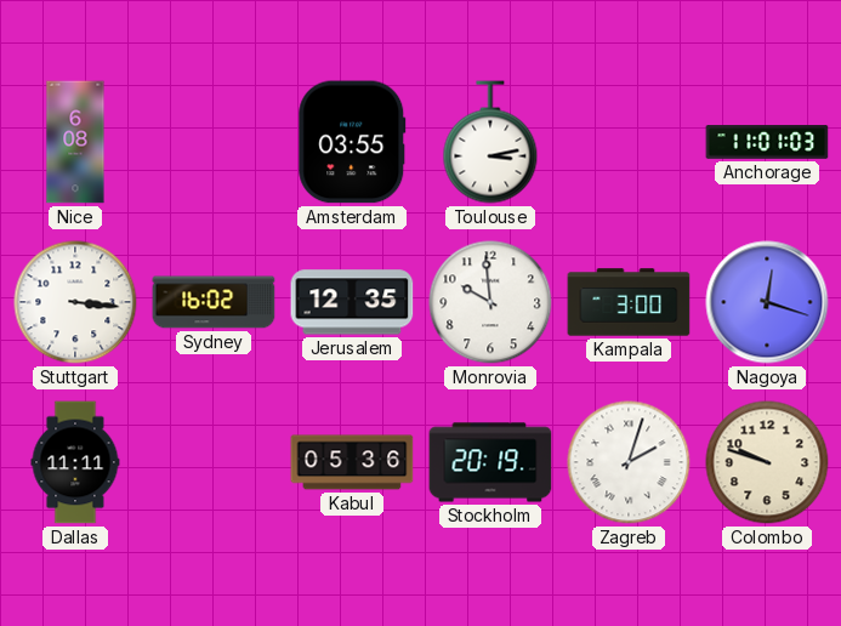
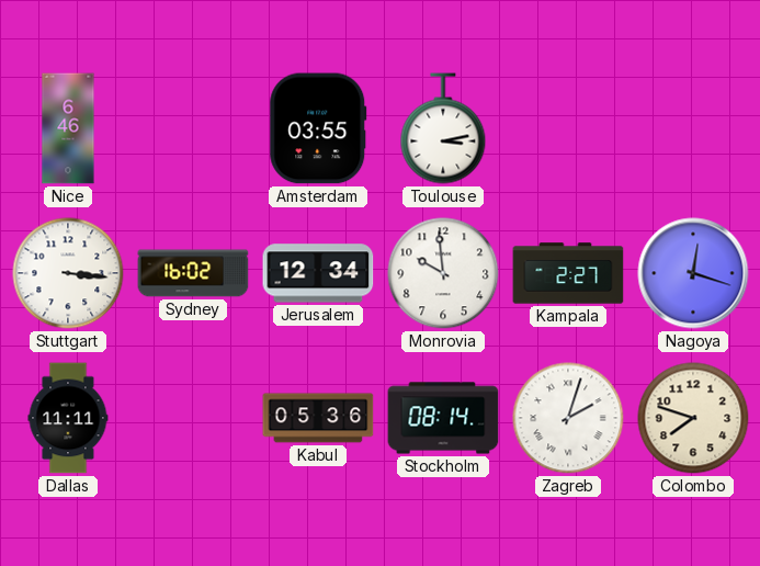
Nice: 6:08 -> 6:46 (68, 128)
Anchorage: 11:01 -> none (767, 142)
Jerusalem: 12:35 -> 12:34 (318, 273)
Kampala: 3:00 -> 2:27 (568, 273)
Stockholm: 20:19 -> 08:14 (443, 418)
Colombo: 9:48 -> 7:48 (693, 418)
